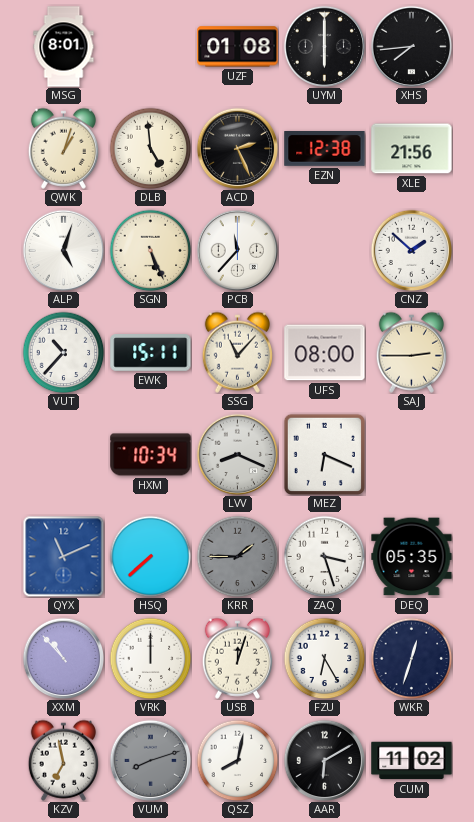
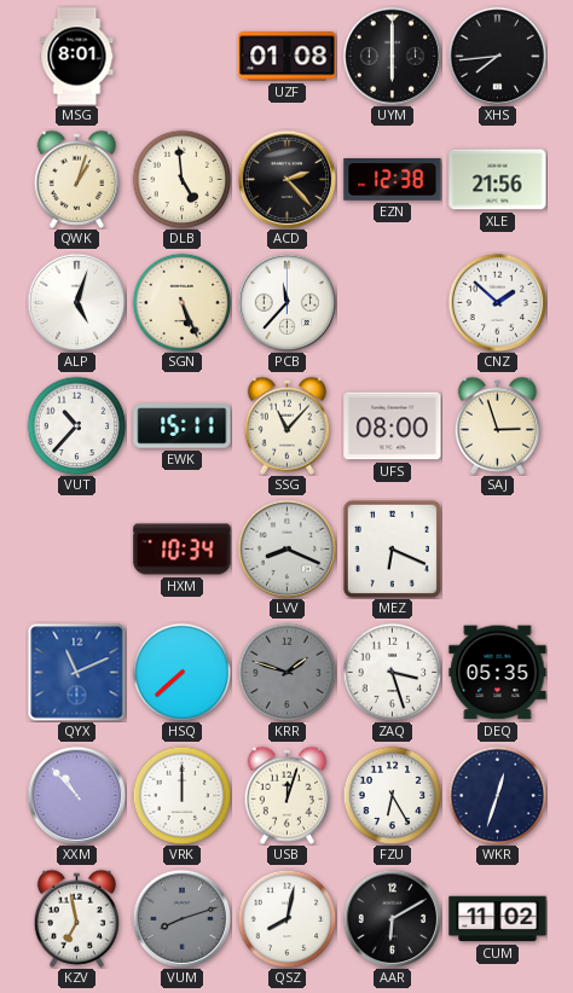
ACD: 2:26 -> 2:23 (286, 179)
SAJ: 2:45 -> 2:57 (497, 425)
KRR: 1:45 -> 1:48 (286, 672)
